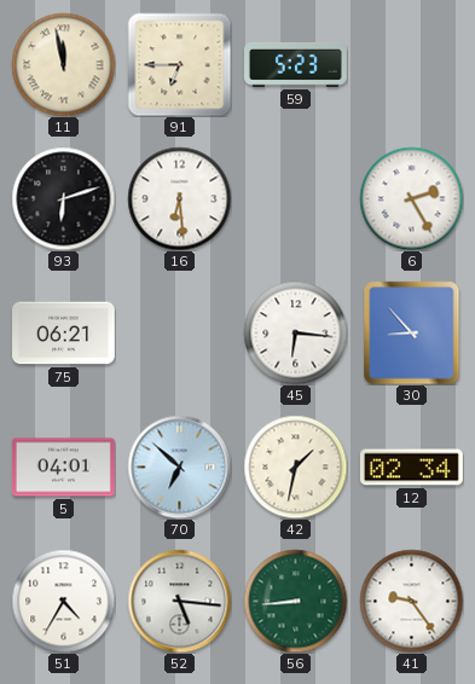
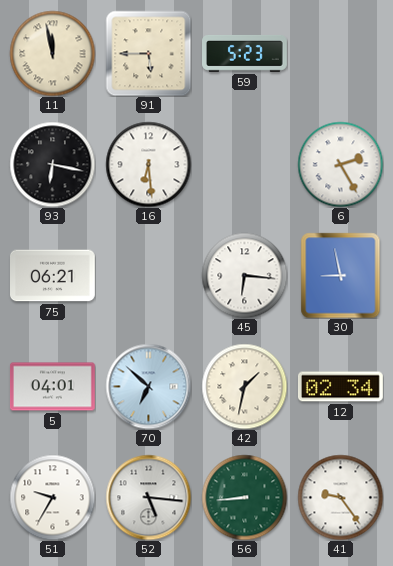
91: 6:45 -> 5:45 (148, 53)
93: 6:12 -> 6:17 (52, 164)
30: 8:53 -> 8:58 (341, 275)
51: 4:35 -> 9:35 (52, 497)
